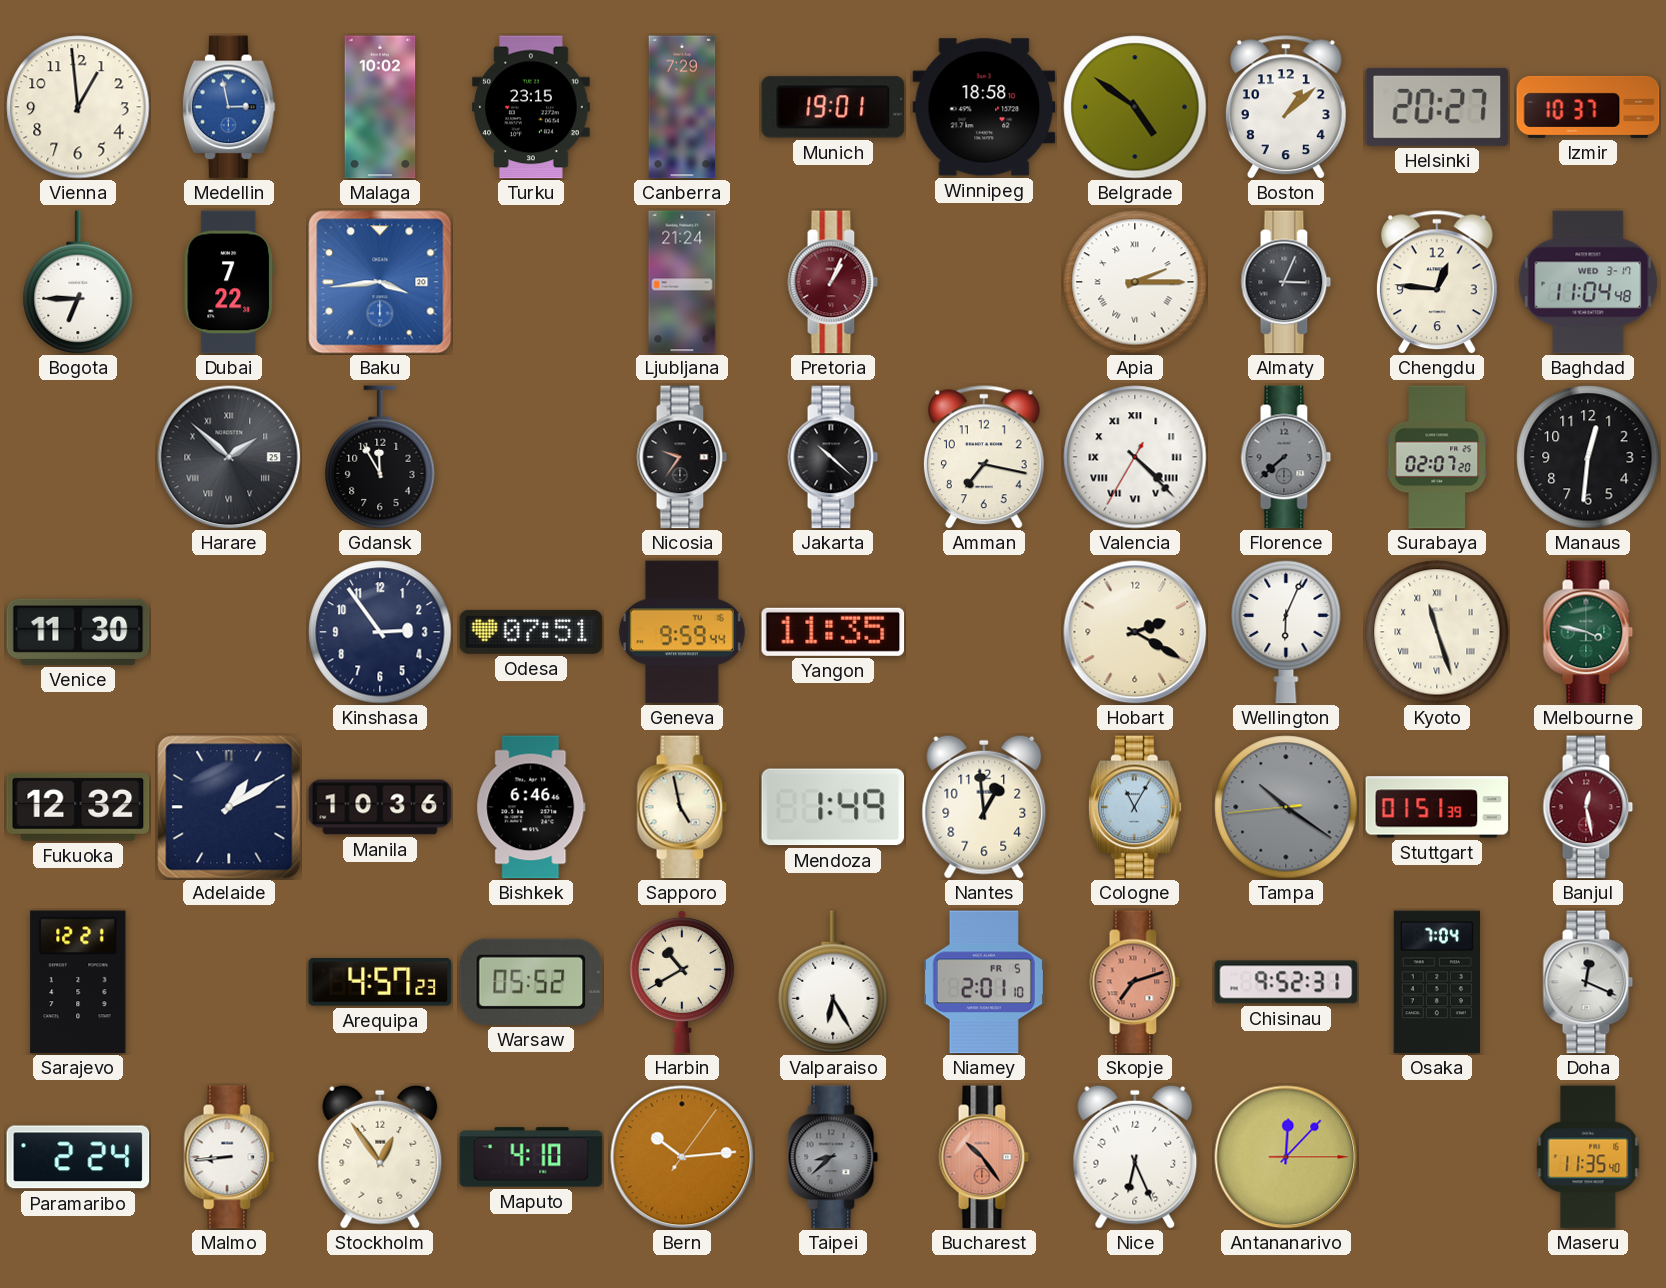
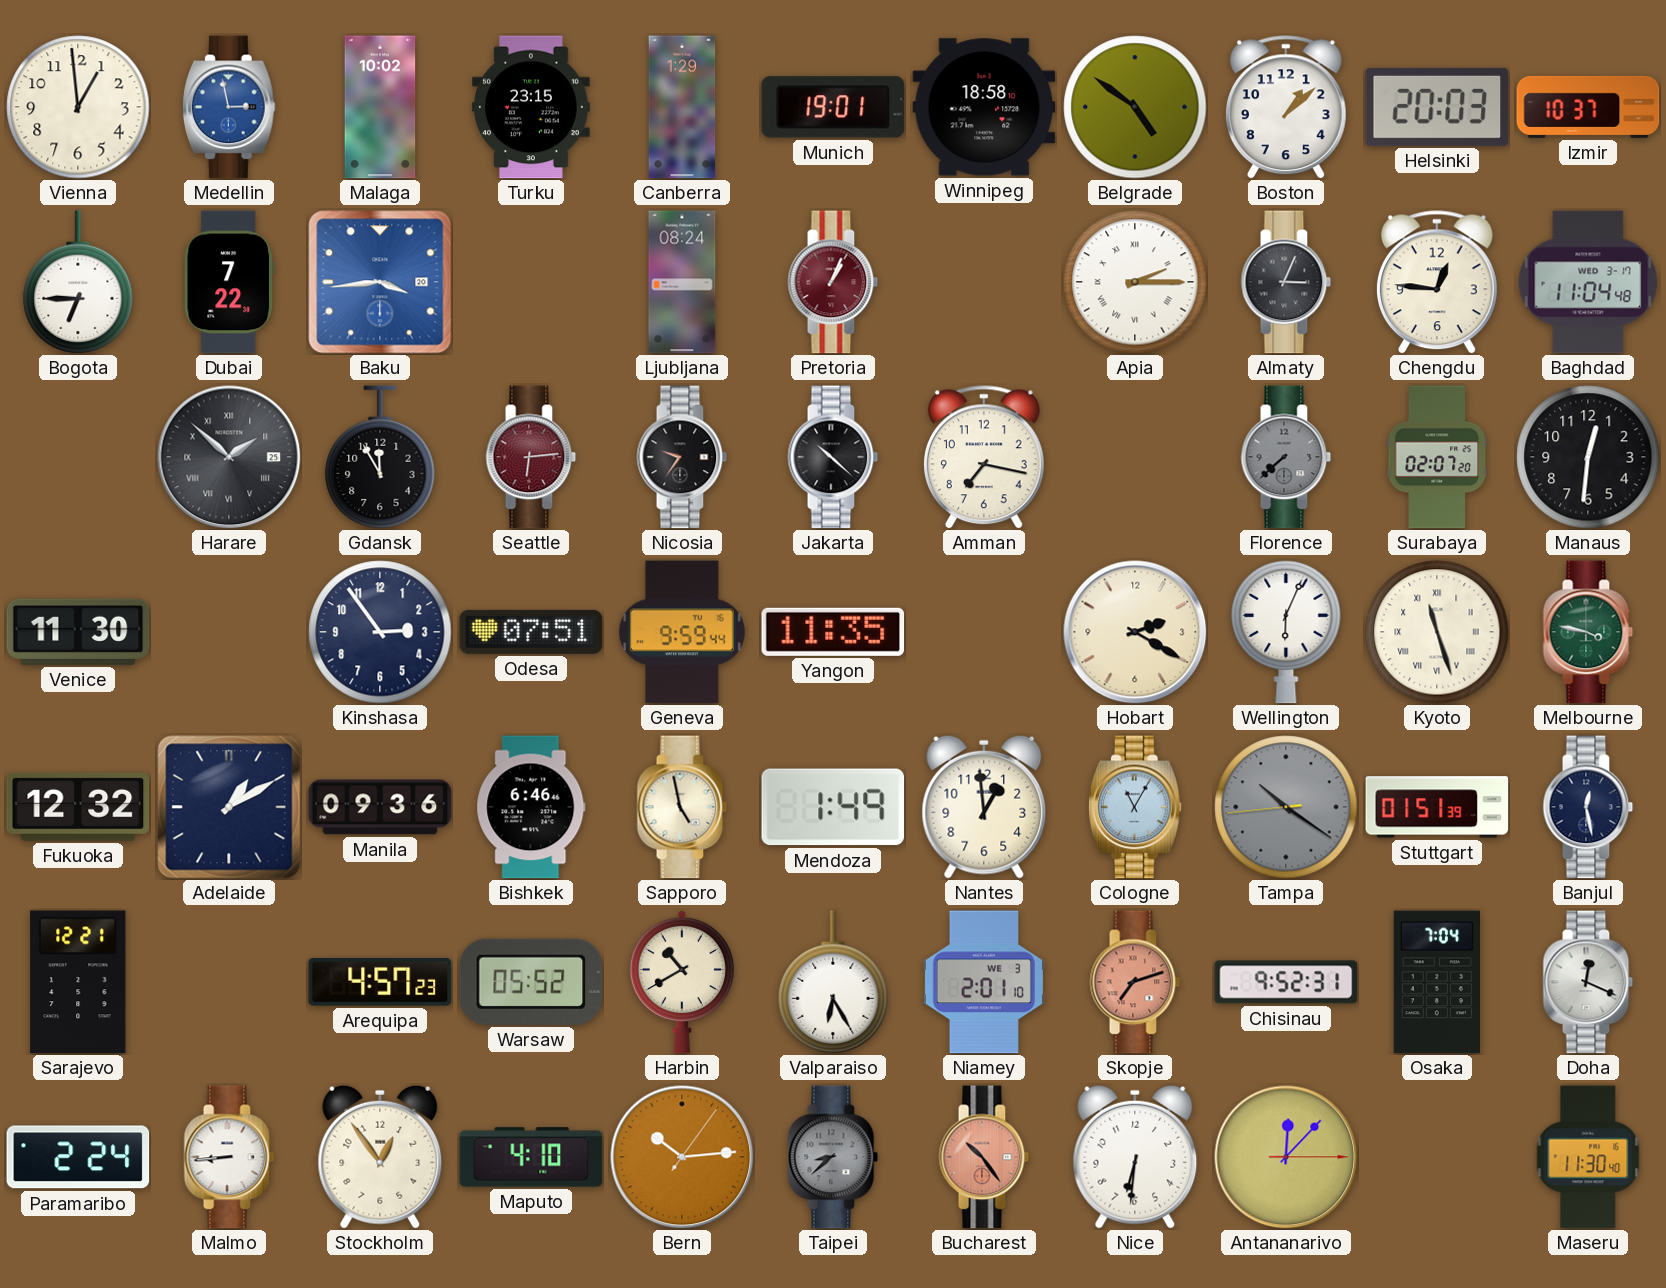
Canberra: 7:29 -> 1:29 (682, 107)
Helsinki: 20:27 -> 20:03 (1437, 107)
Ljubljana: 21:24 -> 08:24 (682, 282)
Seattle: none -> 6:14 (531, 457)
Valencia: 4:22 -> none (1135, 457)
Manila: 10:36 -> 09:36 (380, 807)
Banjul dial: burgundy -> navy (1588, 807)
Niamey date: FR 5 -> WE 3 (984, 982)
Nice: 6:26 -> 6:31 (1135, 1157)
Maseru: 11:35 -> 11:30 (1588, 1157)
